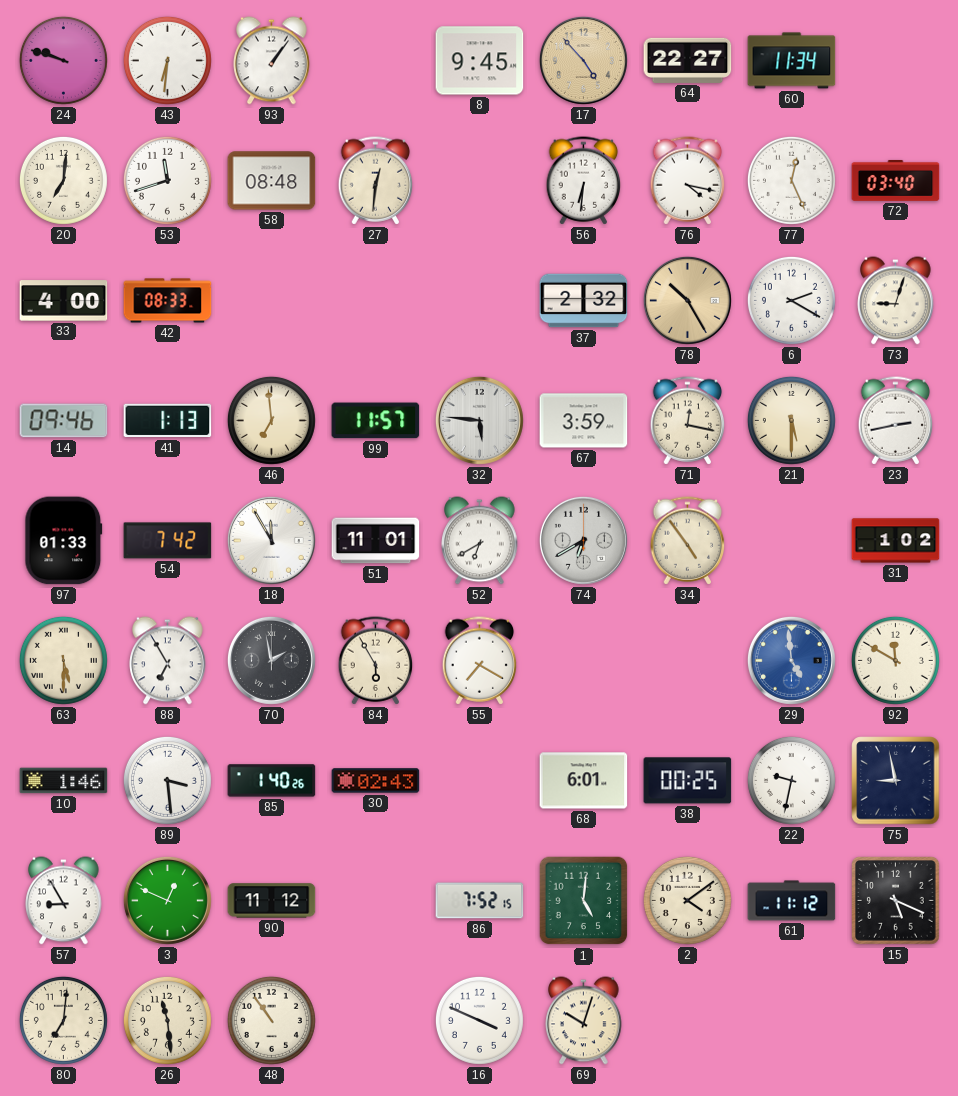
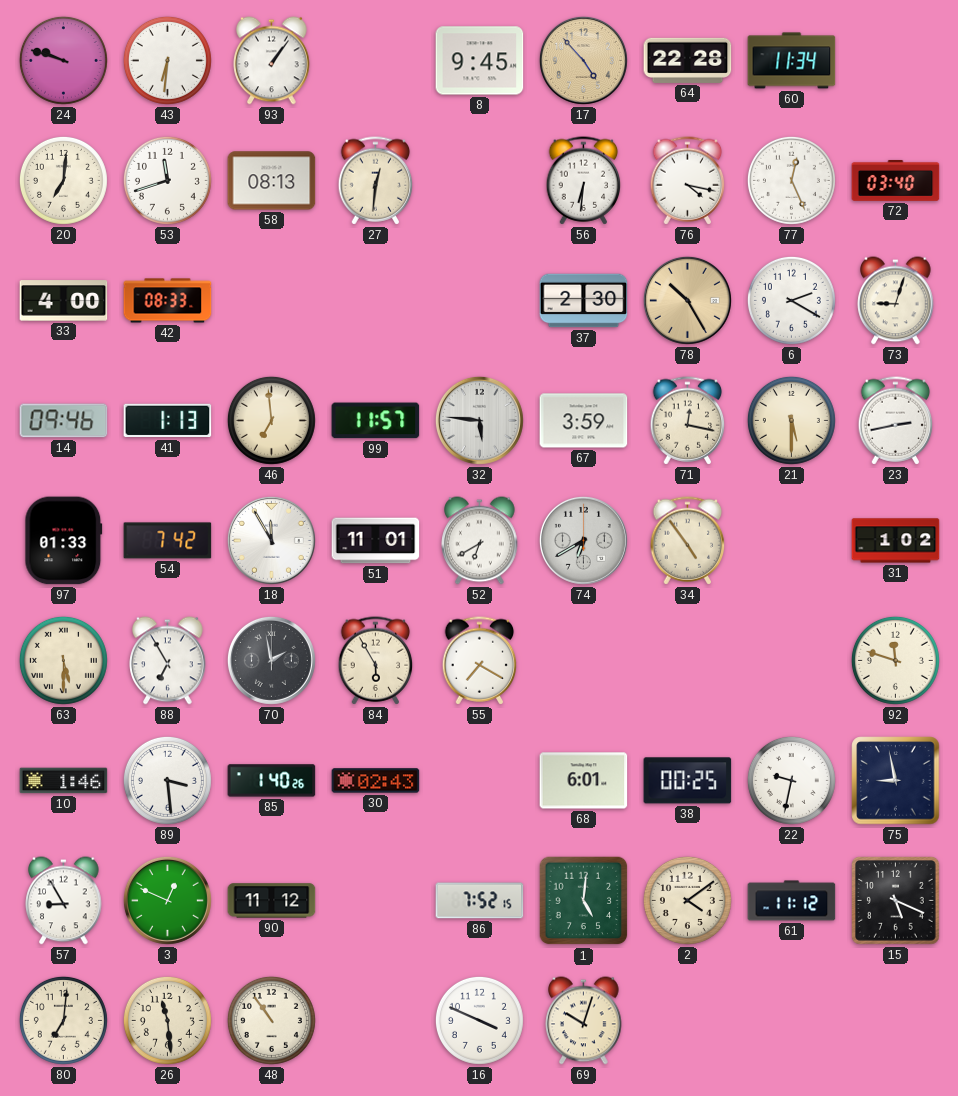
64: 22:27 -> 22:28 (688, 60)
58: 08:48 -> 08:13 (272, 181)
37: 2:32 -> 2:30 (584, 301)
29: 4:59 -> none (791, 660)
92: 11:50 -> 11:48 (895, 660)
